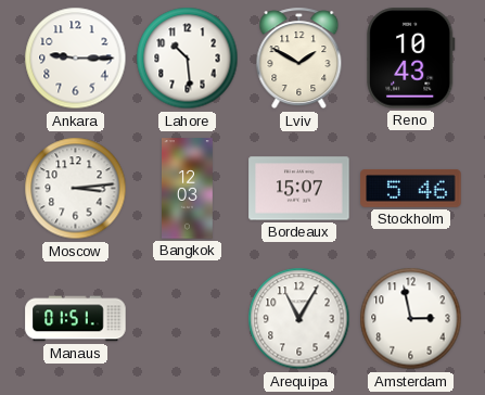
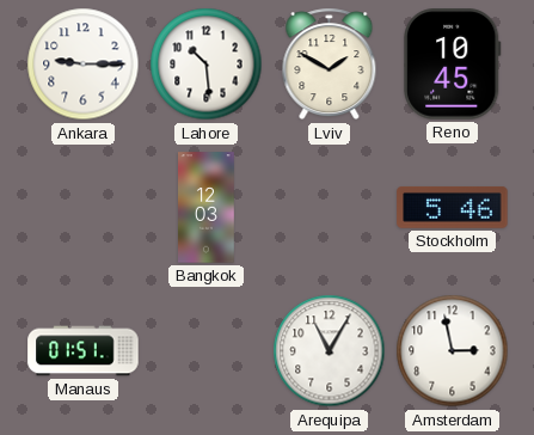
Reno: 10:43 -> 10:45 (453, 65)
Moscow: 3:14 -> none (76, 189)
Bordeaux: 15:07 -> none (299, 189)
